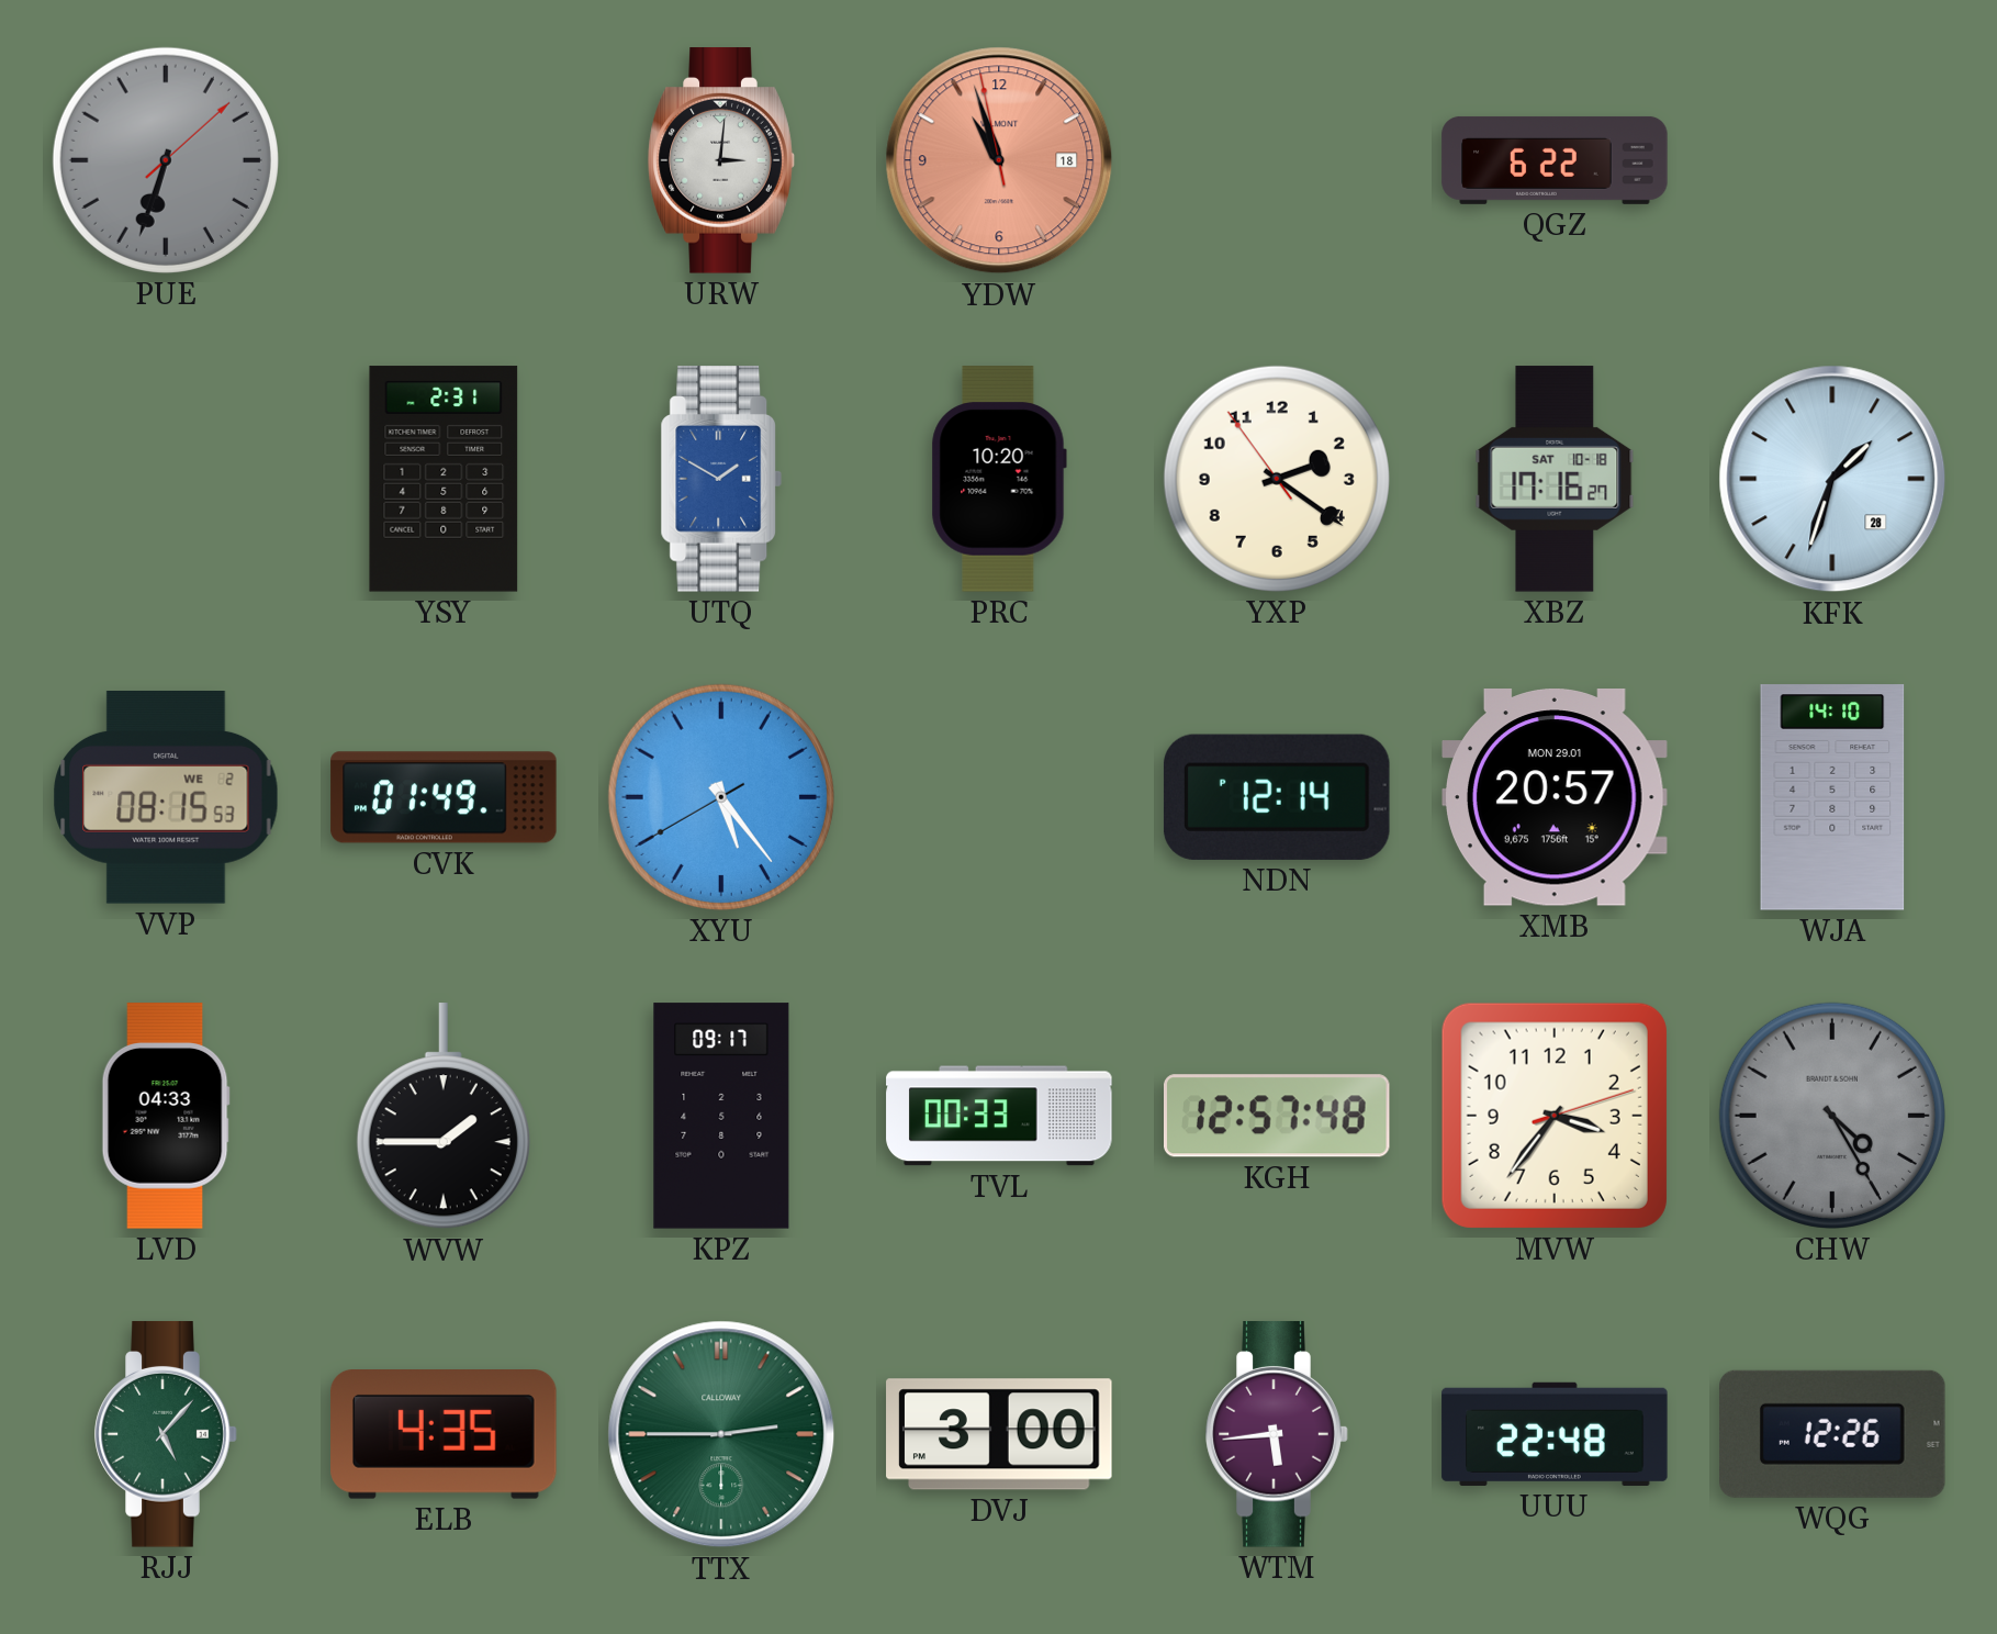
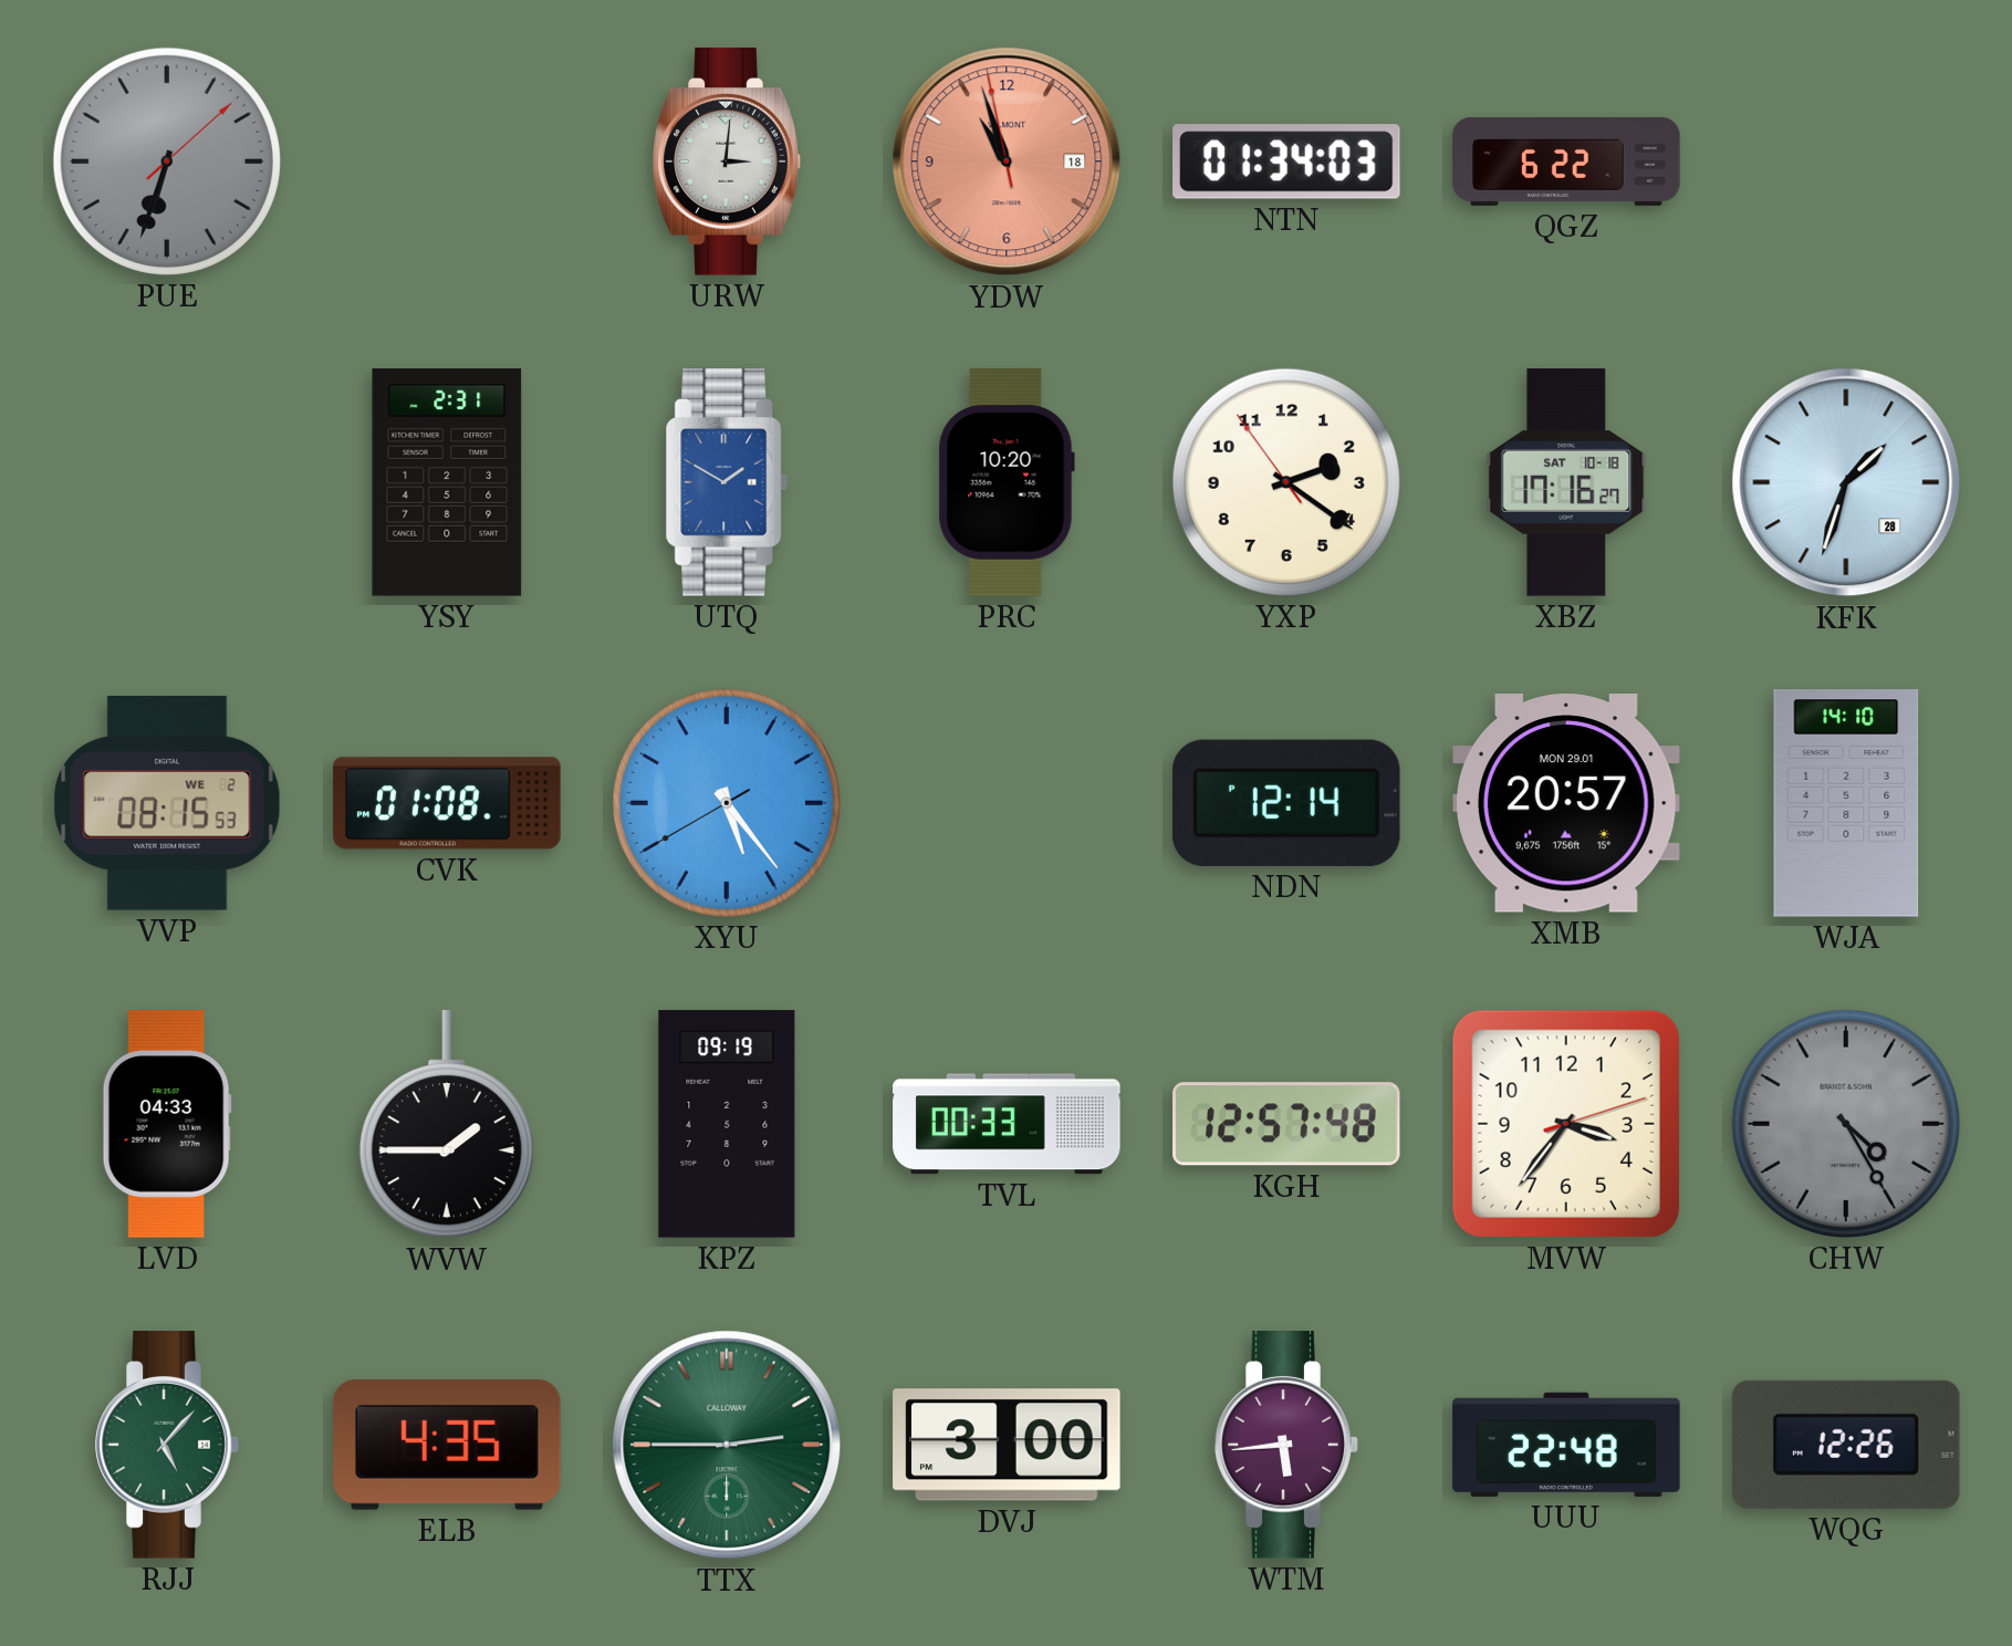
NTN: none -> 01:34 (1286, 162)
CVK: 01:49 -> 01:08 (447, 803)
KPZ: 09:17 -> 09:19 (727, 1124)
